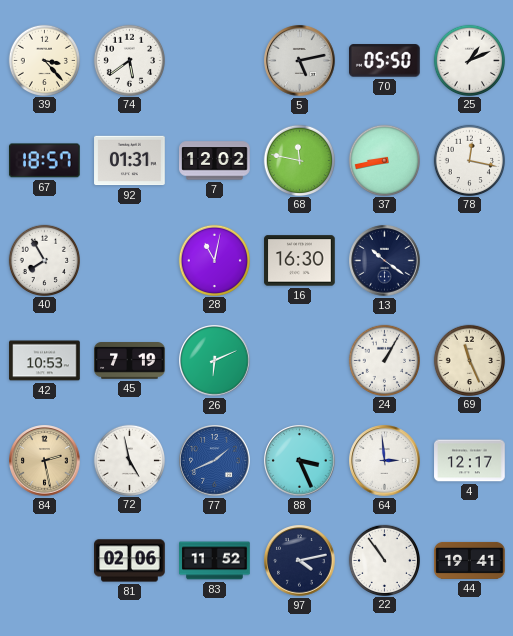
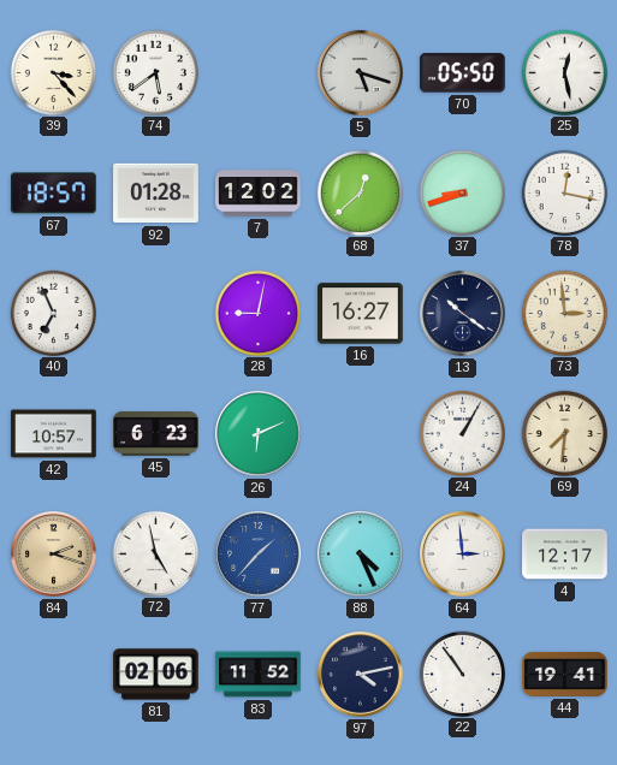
5: 5:13 -> 5:18 (361, 73)
25: 1:11 -> 12:28 (564, 72)
92: 01:31 -> 01:28 (156, 194)
68: 11:47 -> 12:38 (360, 192)
37: 8:43 -> 8:42 (462, 192)
40: 7:55 -> 6:56 (53, 313)
28: 11:02 -> 9:02 (257, 313)
16: 16:30 -> 16:27 (361, 314)
73: none -> 2:59 (564, 313)
42: 10:53 -> 10:57 (54, 434)
45: 7:19 -> 6:23 (156, 434)
69: 11:26 -> 7:31 (564, 433)
84: 2:28 -> 2:18 (54, 555)
77: 1:41 -> 1:37 (259, 555)
88: 3:26 -> 4:26 (361, 555)
